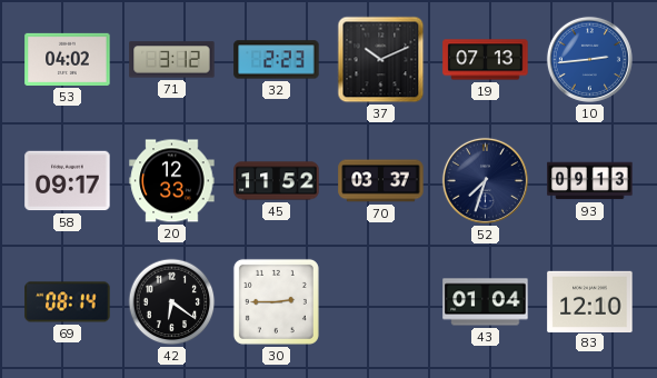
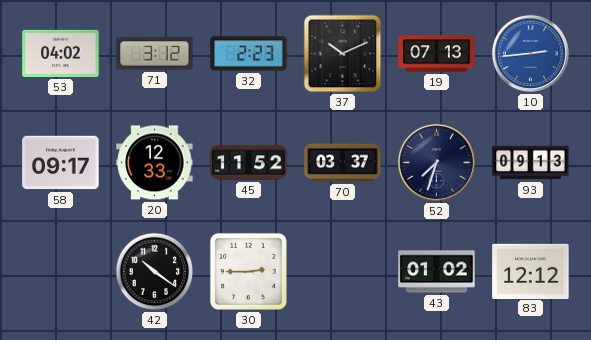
69: 08:14 -> none (68, 302)
42: 6:21 -> 10:21 (155, 272)
43: 01:04 -> 01:02 (437, 272)
83: 12:10 -> 12:12 (531, 271)
